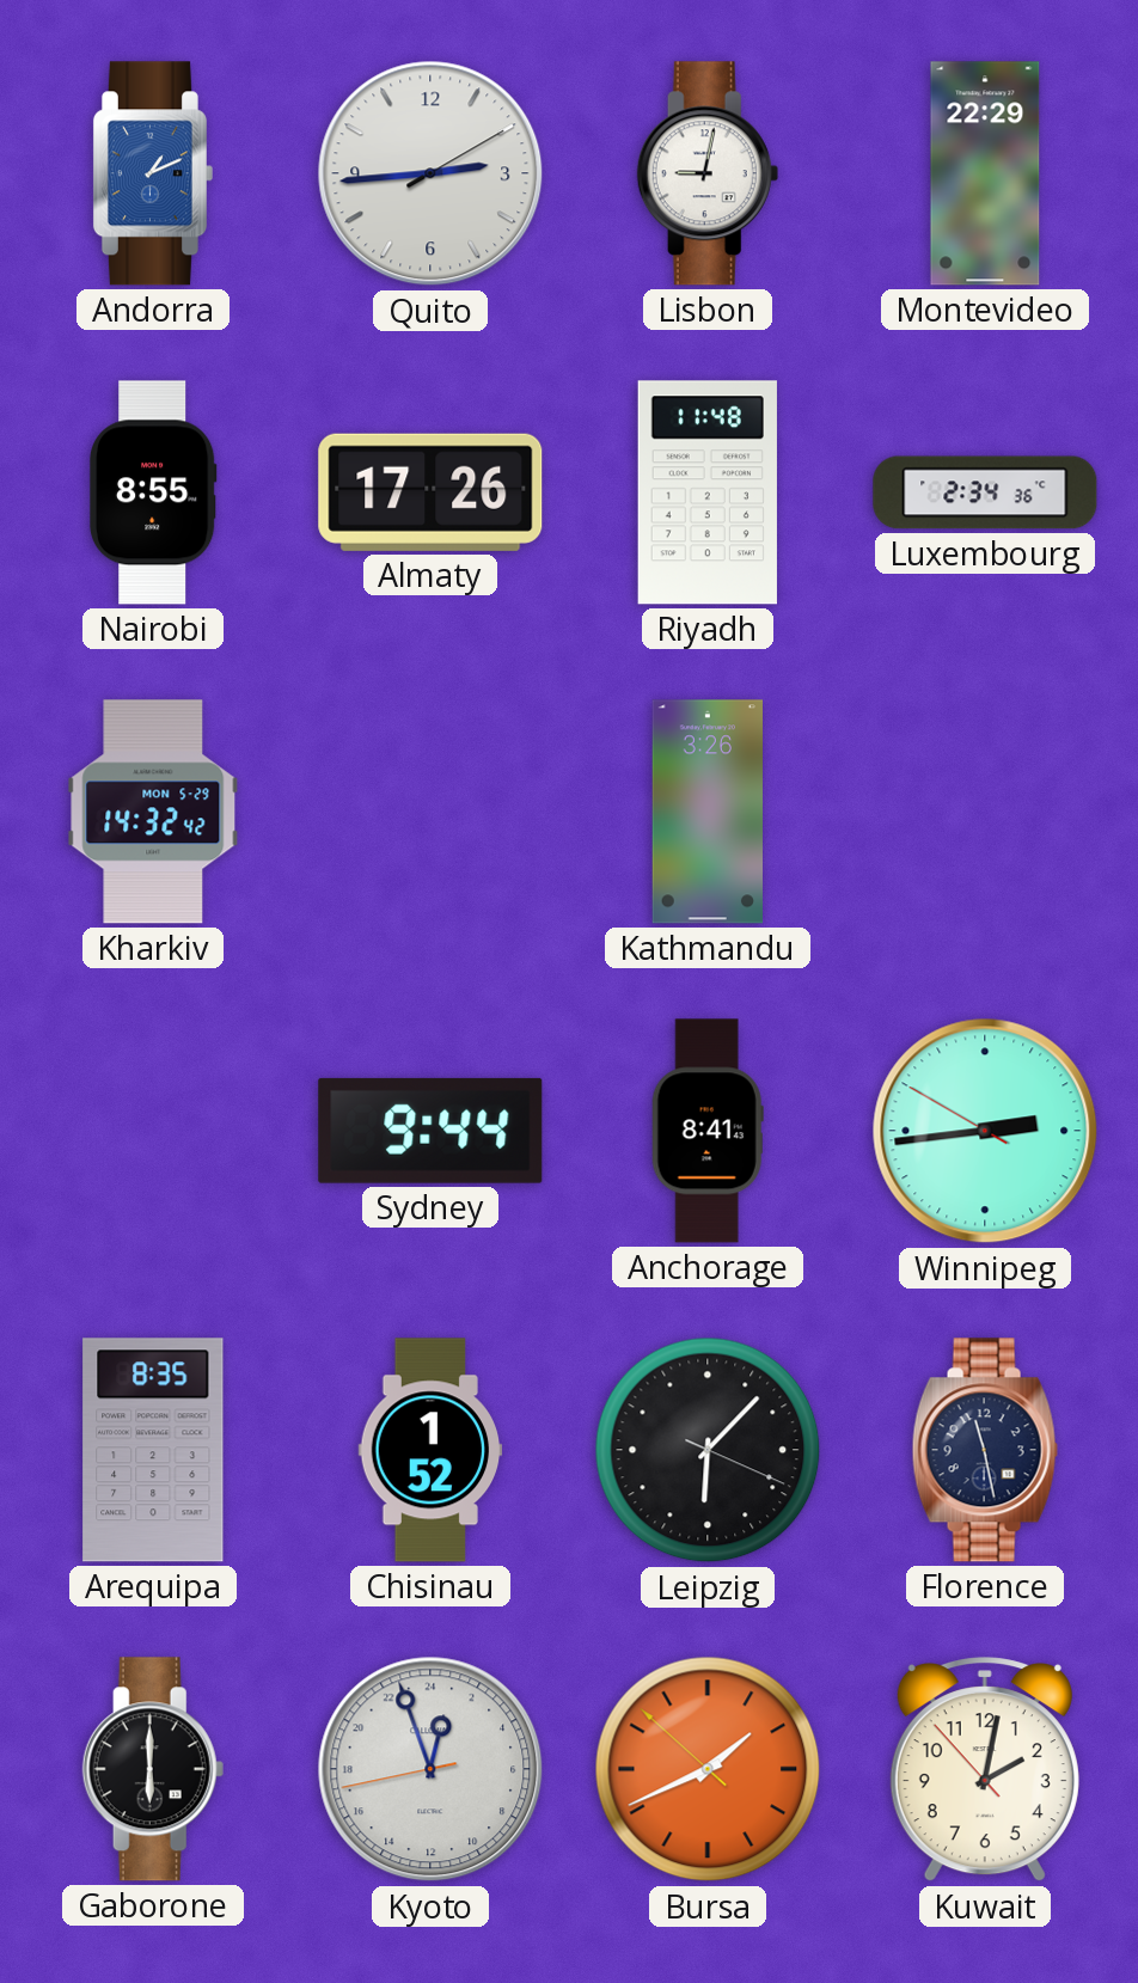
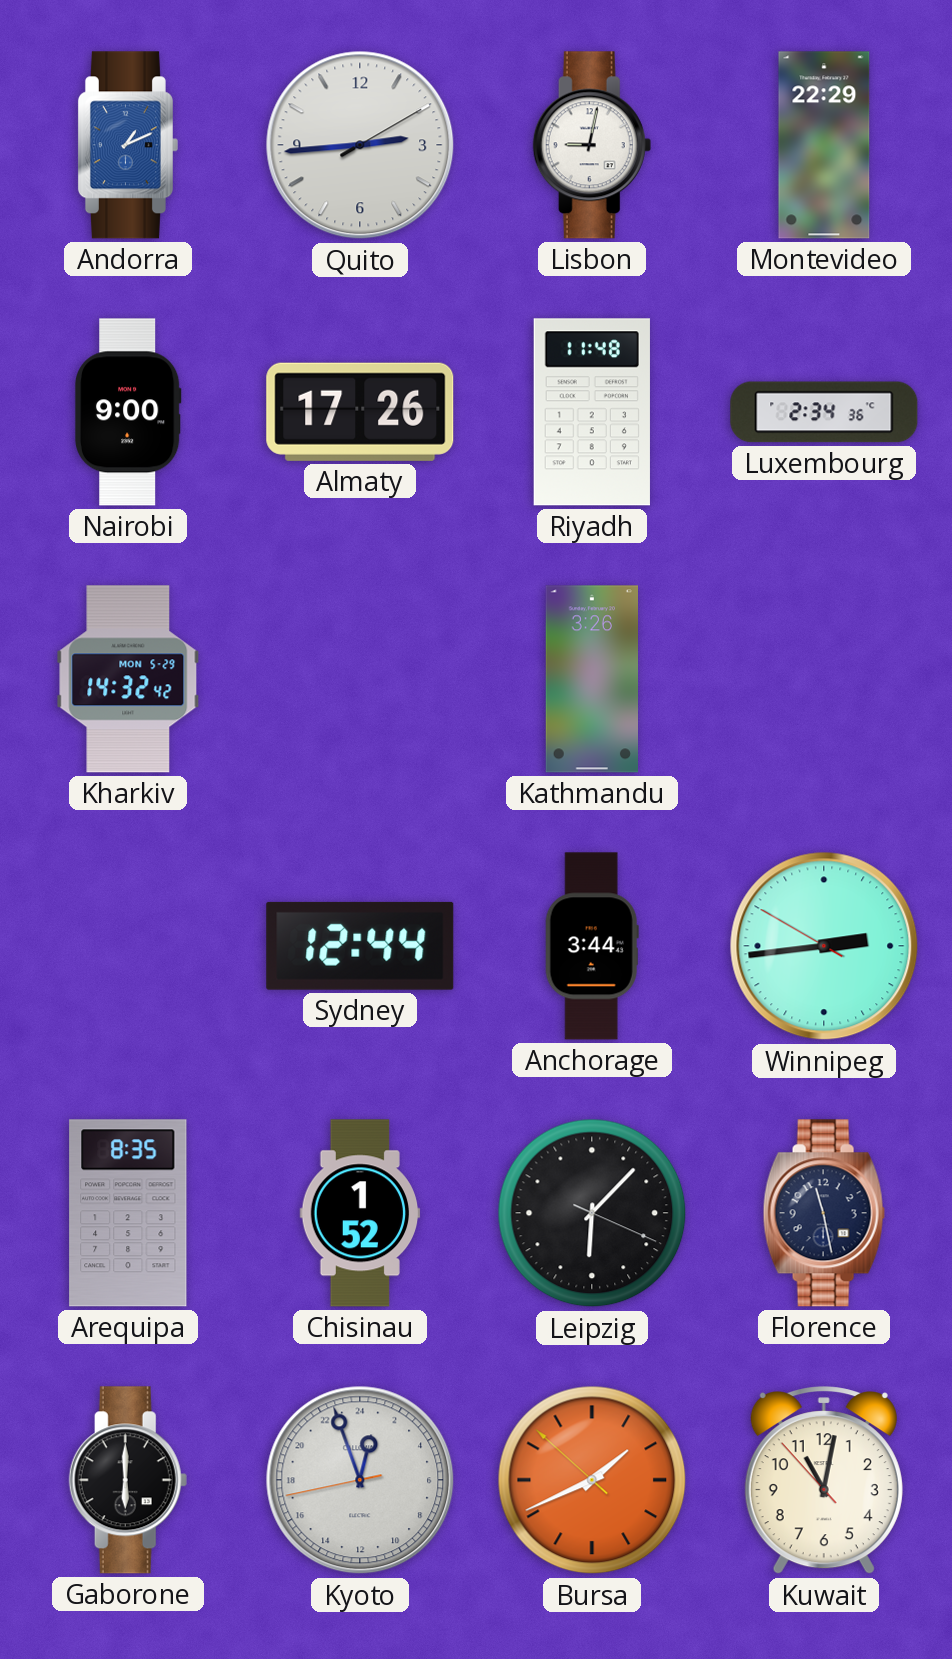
Nairobi: 8:55 -> 9:00 (128, 412)
Sydney: 9:44 -> 12:44 (360, 946)
Anchorage: 8:41 -> 3:44 (592, 946)
Kuwait: 2:01 -> 11:01 (824, 1481)
